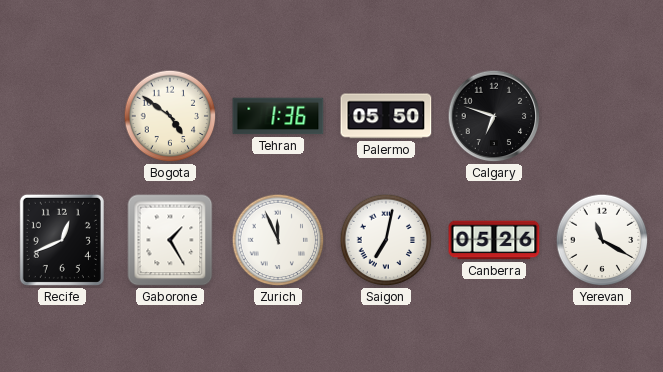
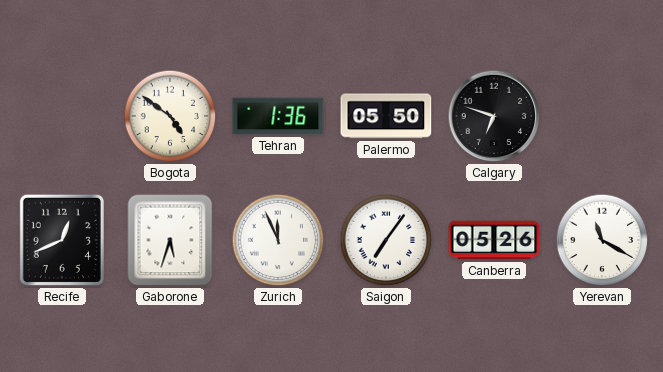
Gaborone: 1:25 -> 5:33 (170, 240)
Saigon: 7:02 -> 7:06 (386, 240)
